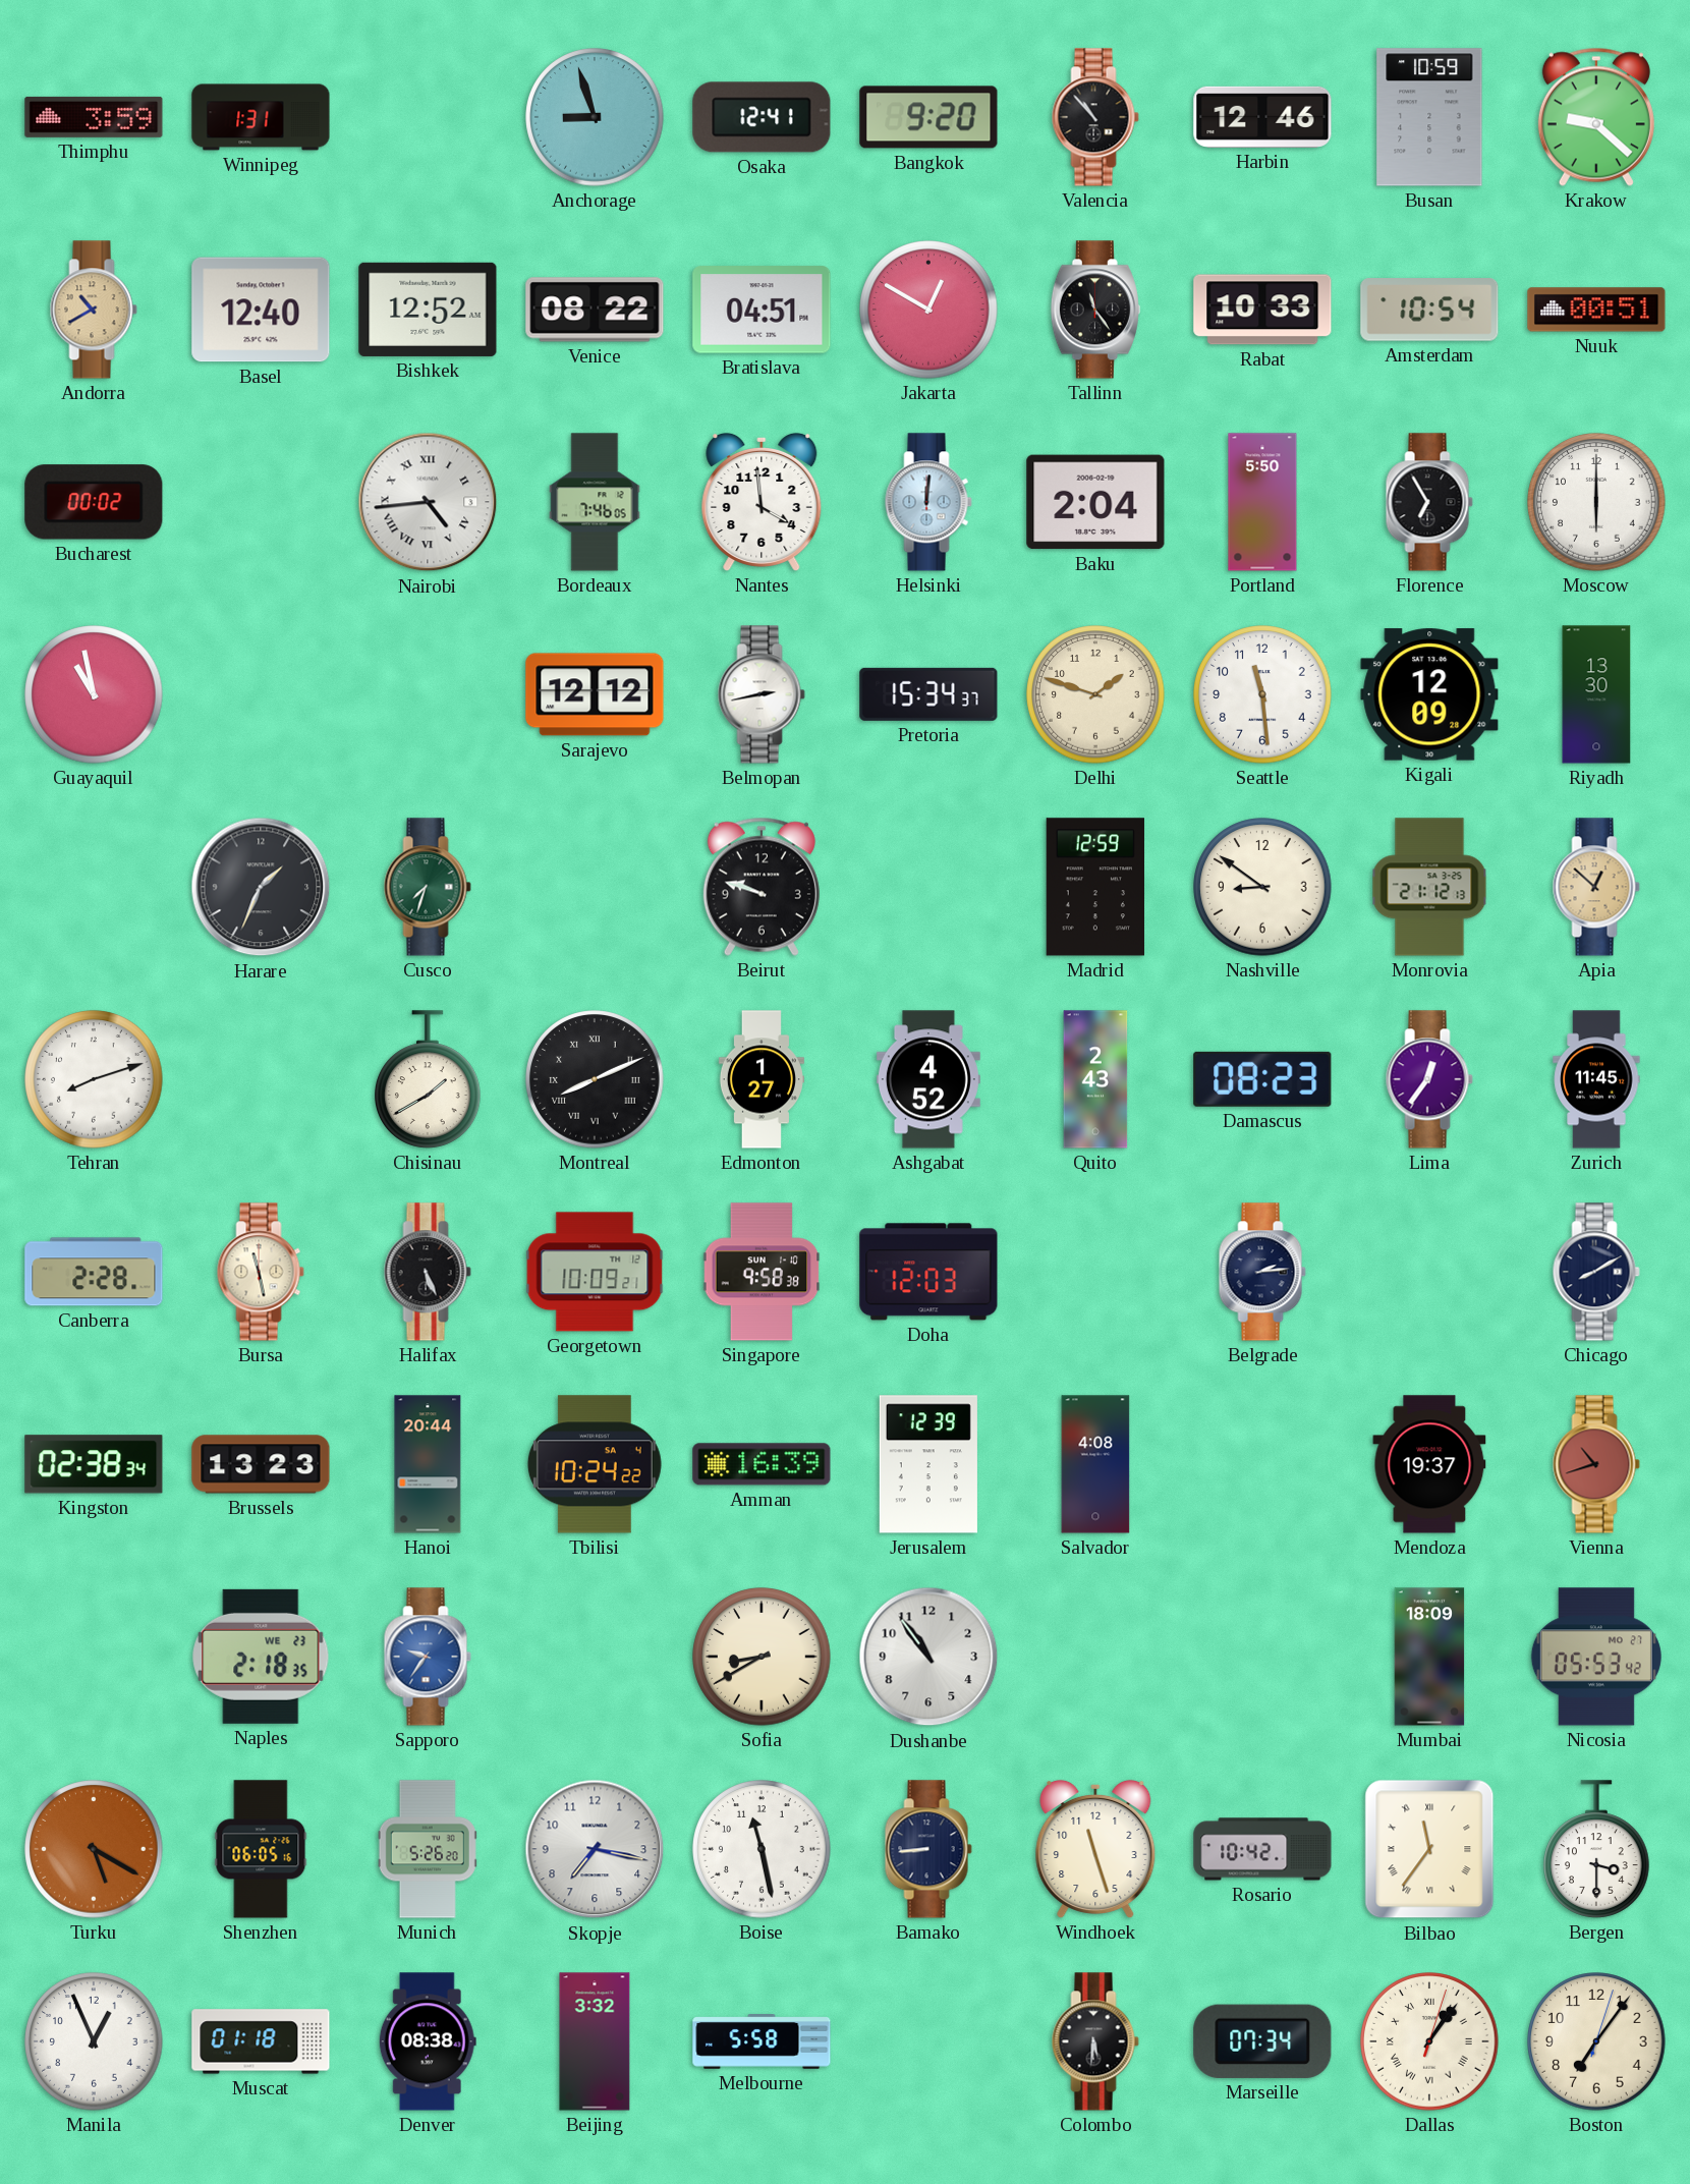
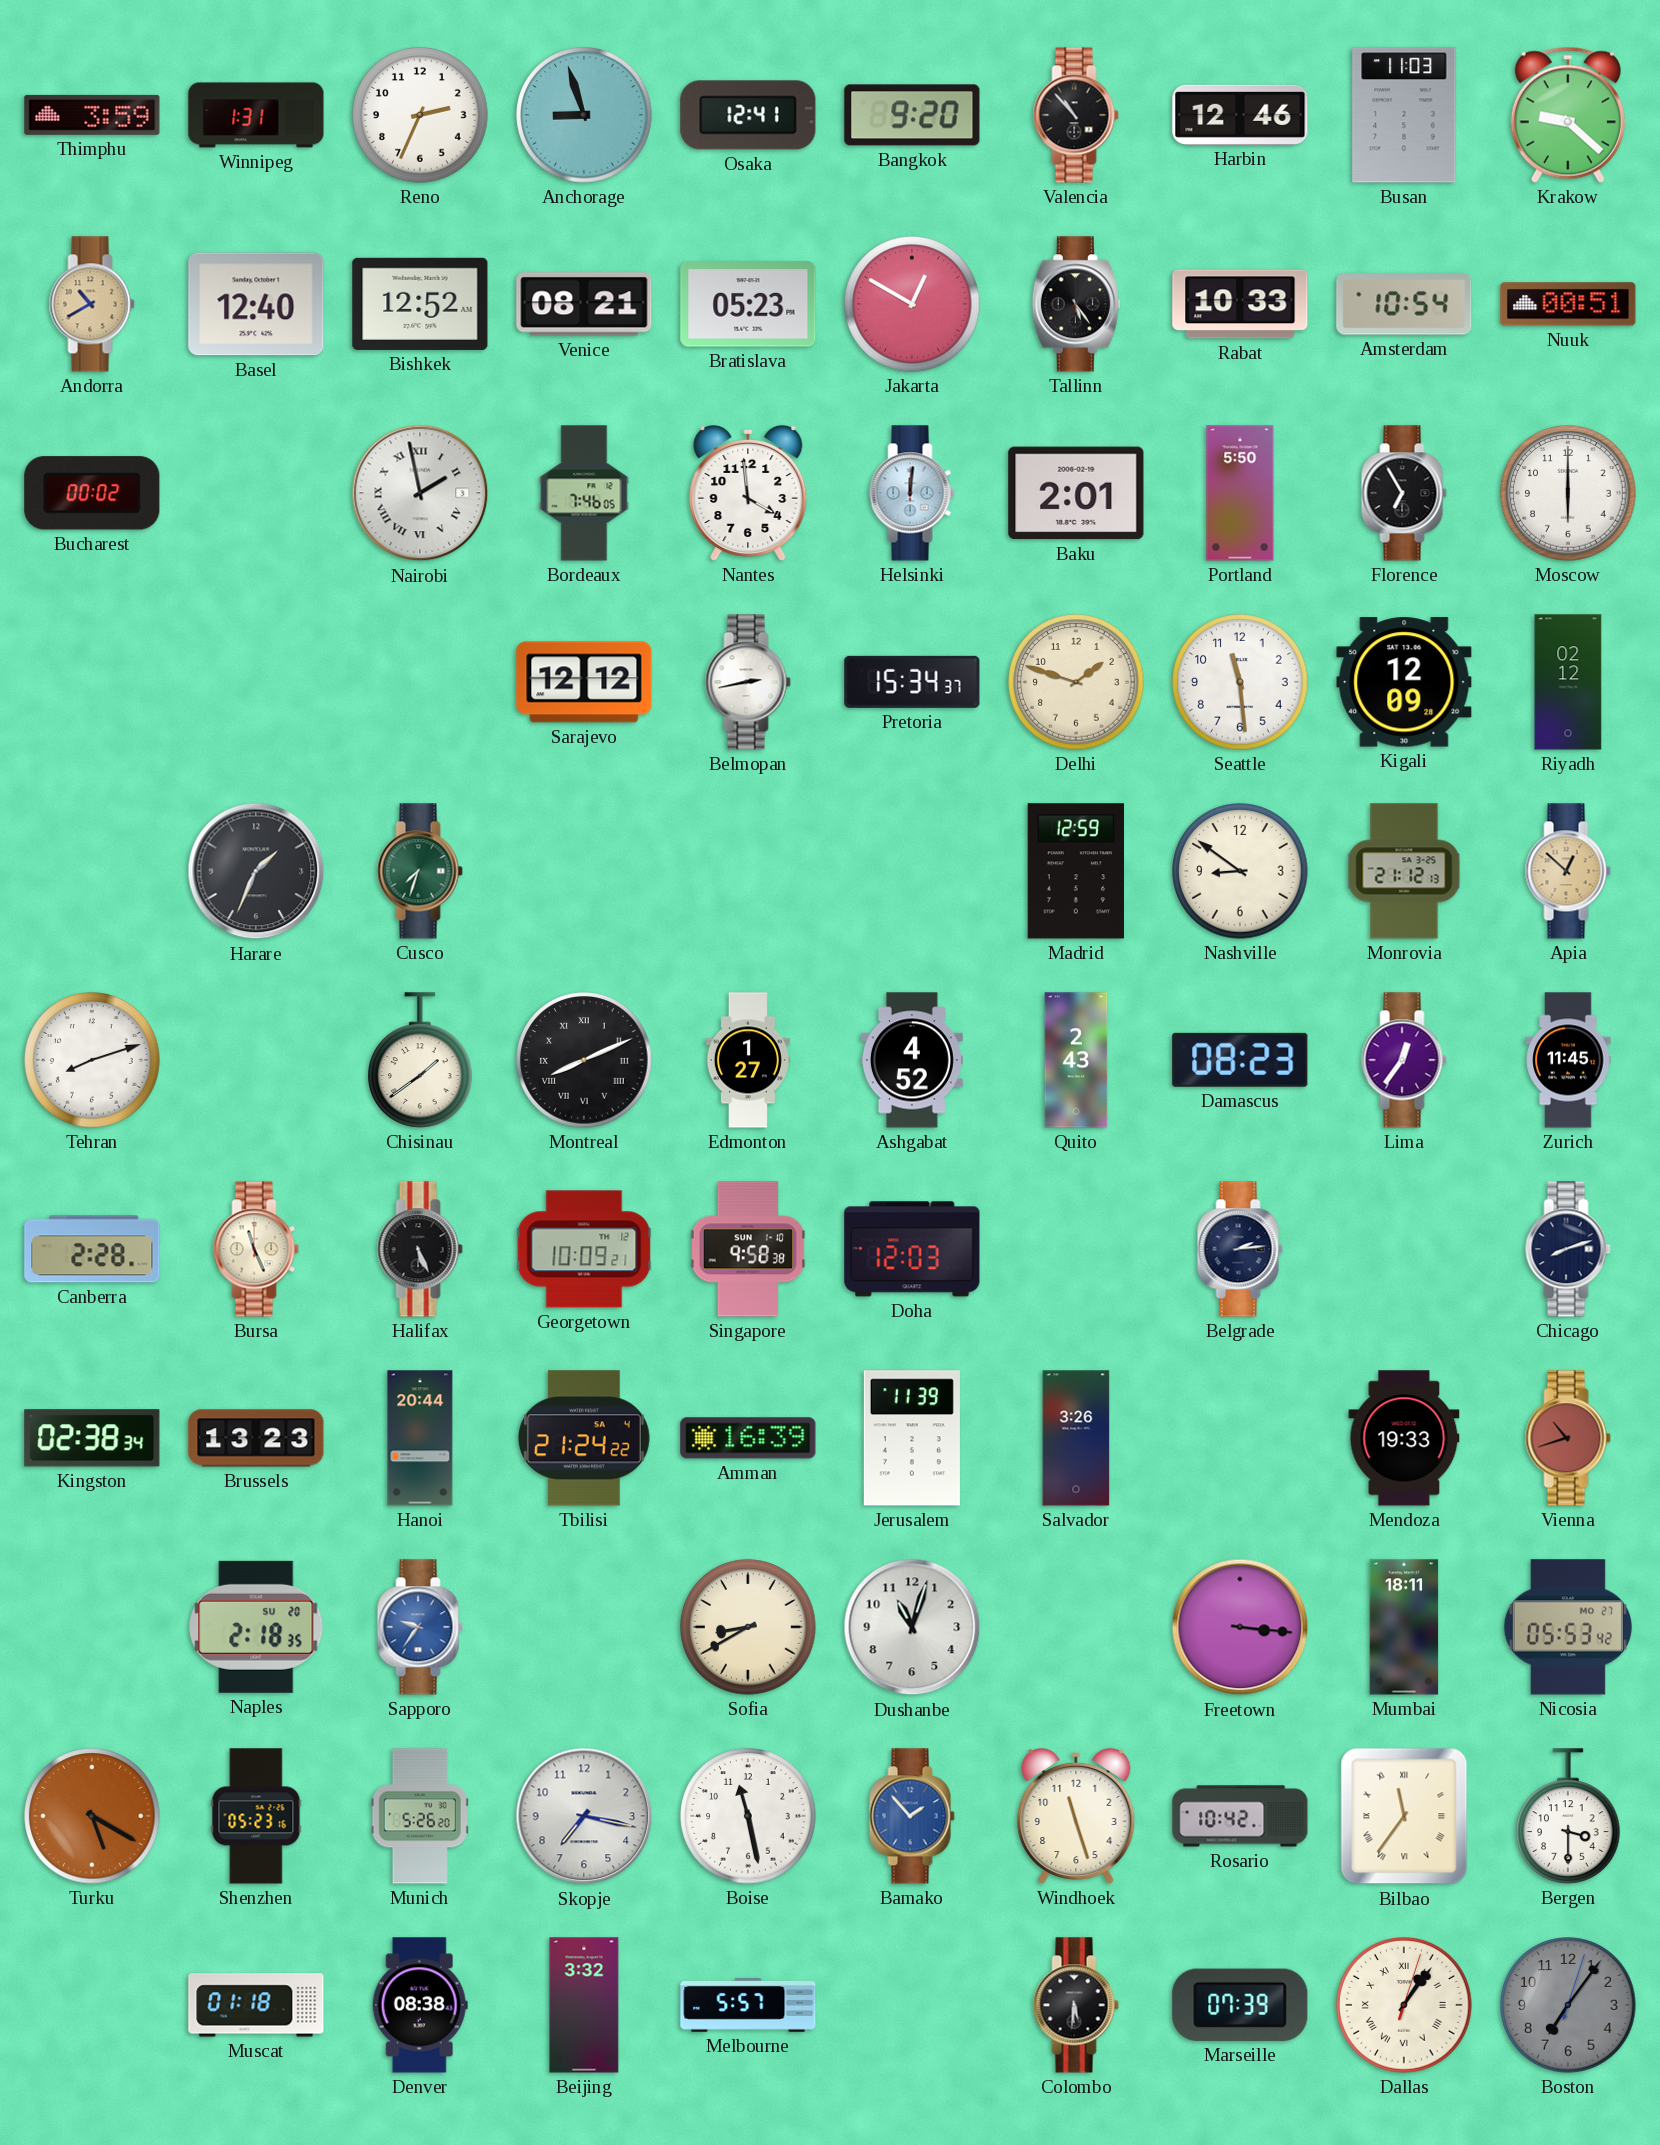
Reno: none -> 2:34 (420, 115)
Busan: 10:59 -> 11:03 (1404, 115)
Venice: 08:22 -> 08:21 (584, 304)
Bratislava: 04:51 -> 05:23 (748, 304)
Tallinn: 11:24 -> 5:24 (1076, 304)
Nairobi: 4:44 -> 1:58 (420, 493)
Baku: 2:04 -> 2:01 (1076, 493)
Guayaquil: 10:58 -> none (94, 694)
Riyadh: 13:30 -> 02:12 (1568, 682)
Beirut: 9:48 -> none (762, 887)
Chisinau: 1:40 -> 1:39 (421, 1060)
Bursa: 11:28 -> 11:26 (256, 1249)
Chicago: 8:10 -> 8:12 (1568, 1249)
Tbilisi: 10:24 -> 21:24 (584, 1438)
Jerusalem: 12:39 -> 11:39 (912, 1438)
Salvador: 4:08 -> 3:26 (1076, 1438)
Mendoza: 19:37 -> 19:33 (1404, 1438)
Naples date: WE 23 -> SU 20 (256, 1627)
Dushanbe: 10:54 -> 11:03 (912, 1627)
Freetown: none -> 3:16 (1240, 1627)
Mumbai: 18:09 -> 18:11 (1404, 1627)
Shenzhen: 06:05 -> 05:23 (256, 1816)
Bamako: 8:44 -> 1:53 (912, 1816)
Bamako dial: navy -> blue (912, 1816)
Manila: 12:56 -> none (94, 2041)
Melbourne: 5:58 -> 5:57 (748, 2006)
Marseille: 07:34 -> 07:39 (1240, 2005)
Boston dial: cream -> grey (1568, 2005)
